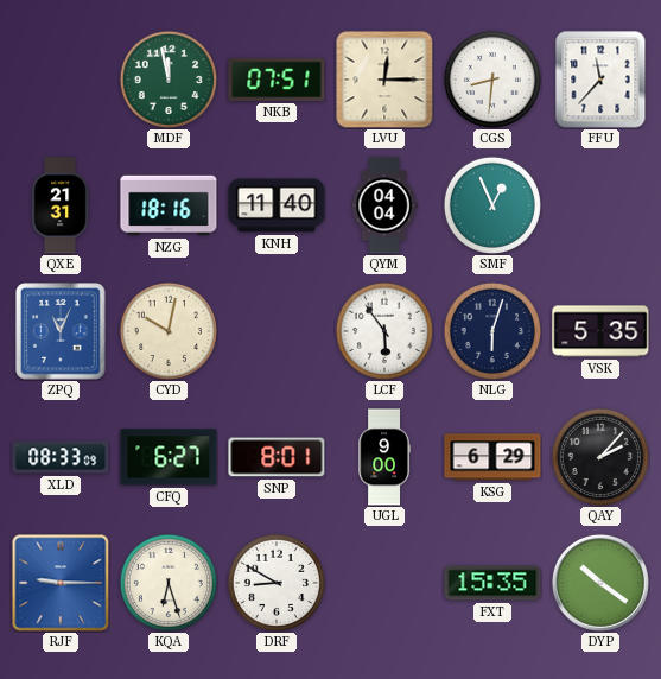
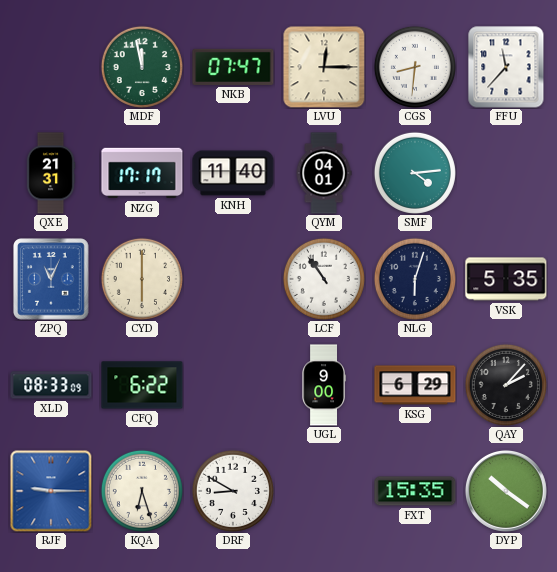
NKB: 07:51 -> 07:47 (233, 67)
NZG: 18:16 -> 17:17 (142, 173)
QYM: 04:04 -> 04:01 (324, 173)
SMF: 12:56 -> 4:14 (415, 173)
CYD: 10:02 -> 6:00 (142, 279)
LCF: 5:54 -> 10:54 (324, 279)
CFQ: 6:27 -> 6:22 (142, 385)
SNP: 8:01 -> none (277, 457)
